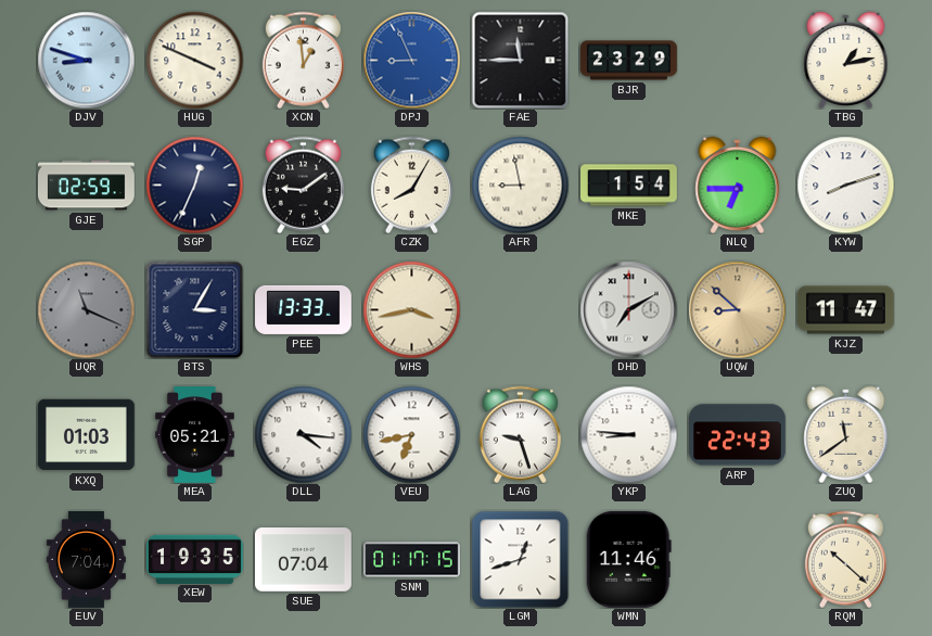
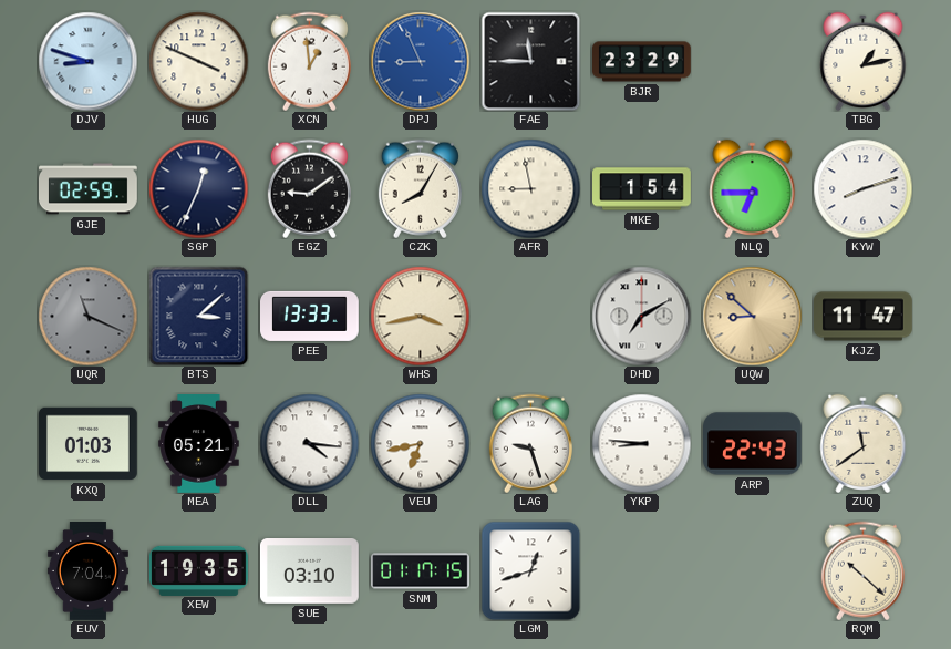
BTS: 3:05 -> 3:08 (198, 316)
SUE: 07:04 -> 03:10 (309, 571)
WMN: 11:46 -> none (628, 559)
